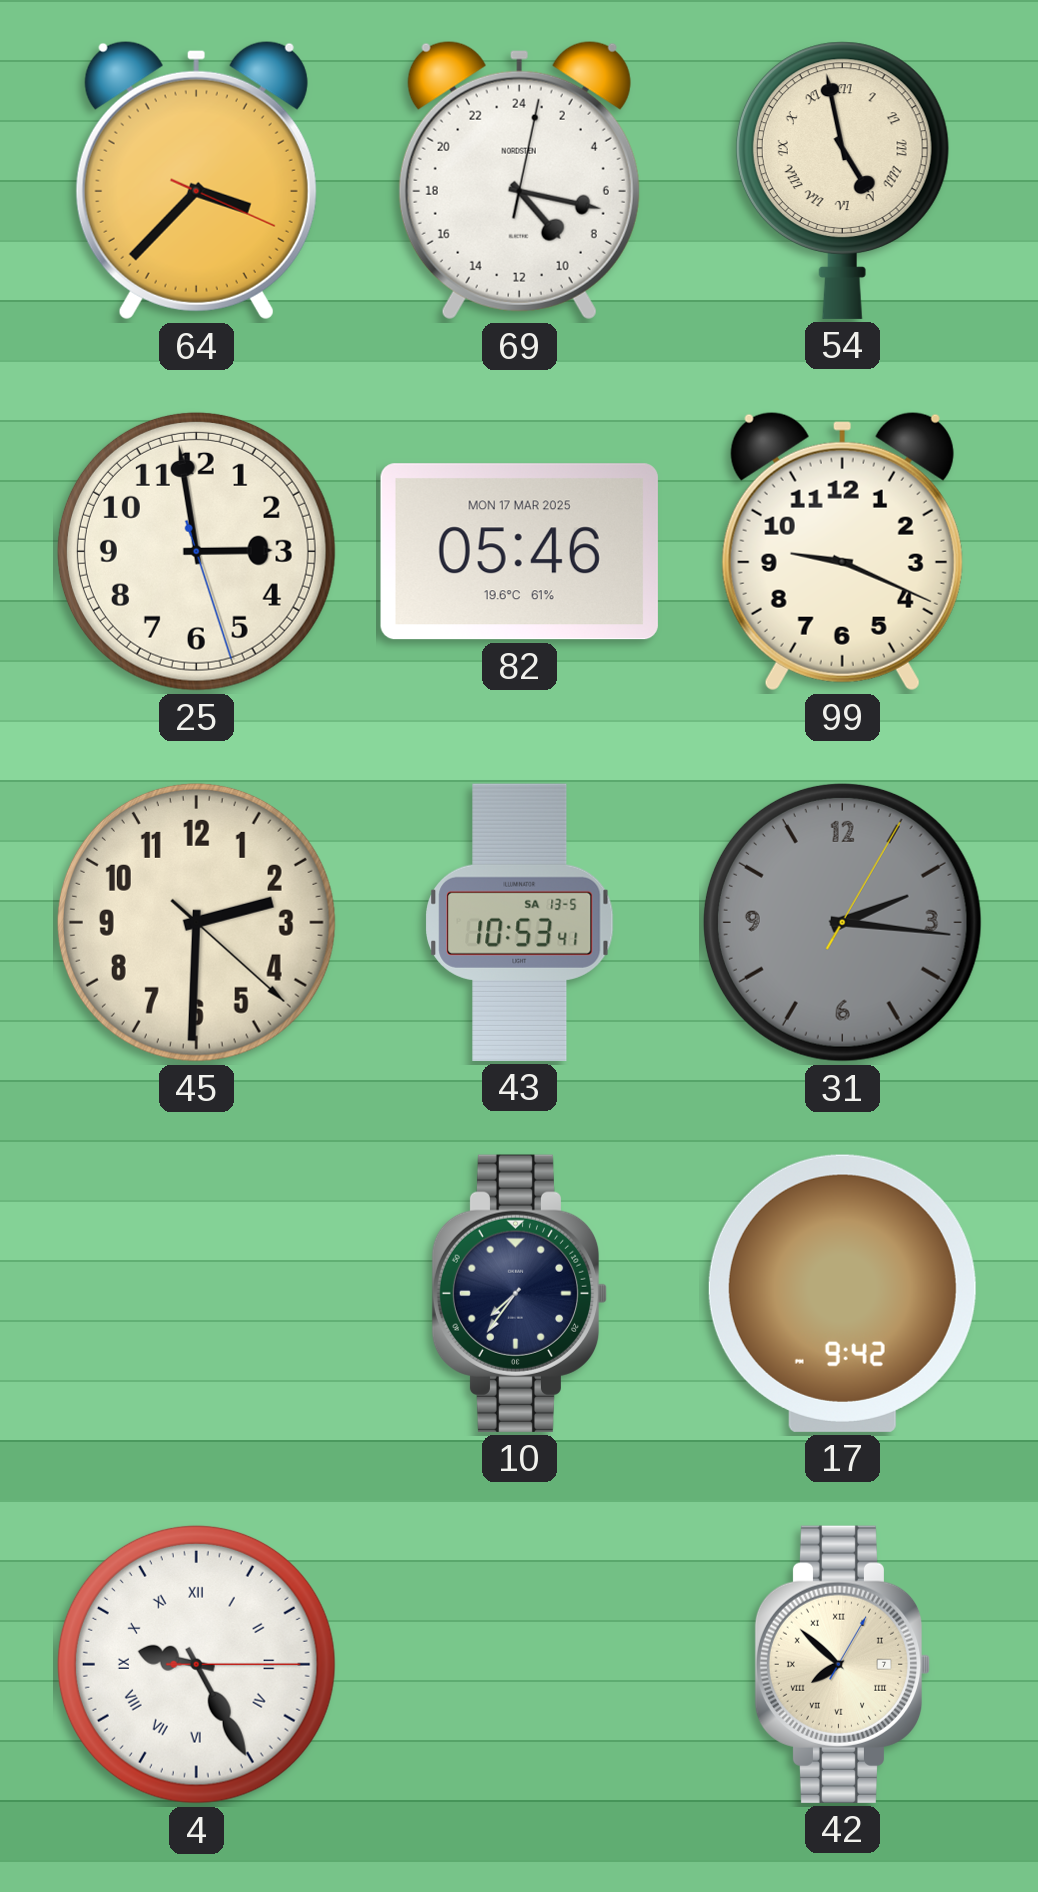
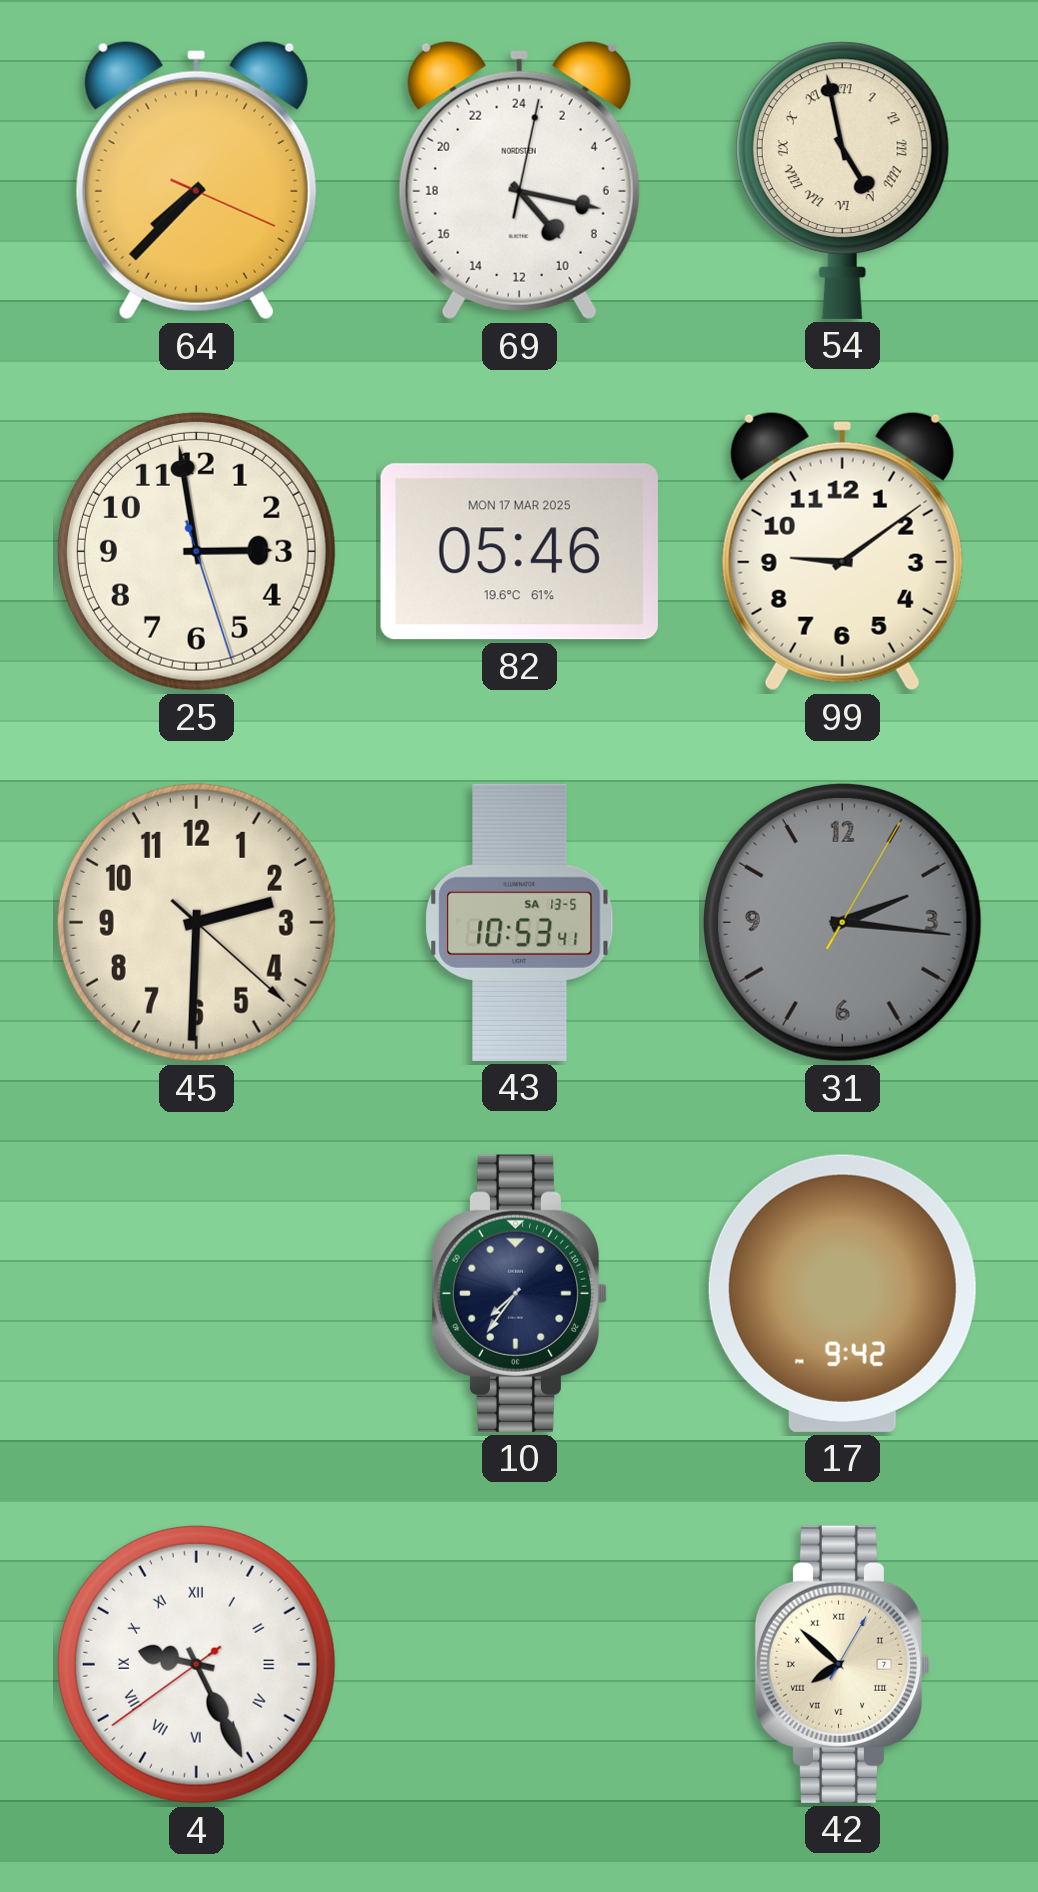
64: 3:37 -> 7:37 (196, 180)
99: 9:19 -> 9:09 (842, 551)
4: 9:25:15 -> 9:25:39 (196, 1664)
